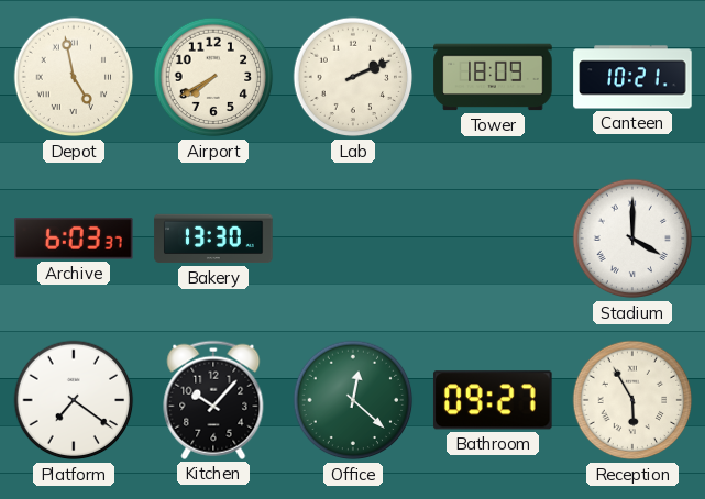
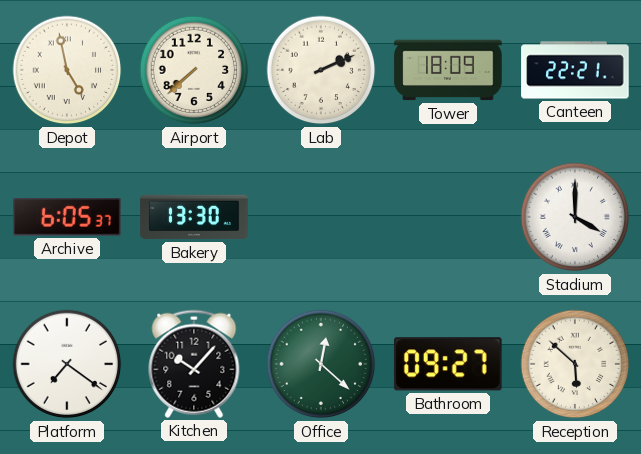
Airport: 7:40 -> 7:38 (194, 70)
Canteen: 10:21 -> 22:21 (575, 70)
Archive: 6:03 -> 6:05 (67, 217)
Reception: 5:55 -> 5:52 (575, 364)
